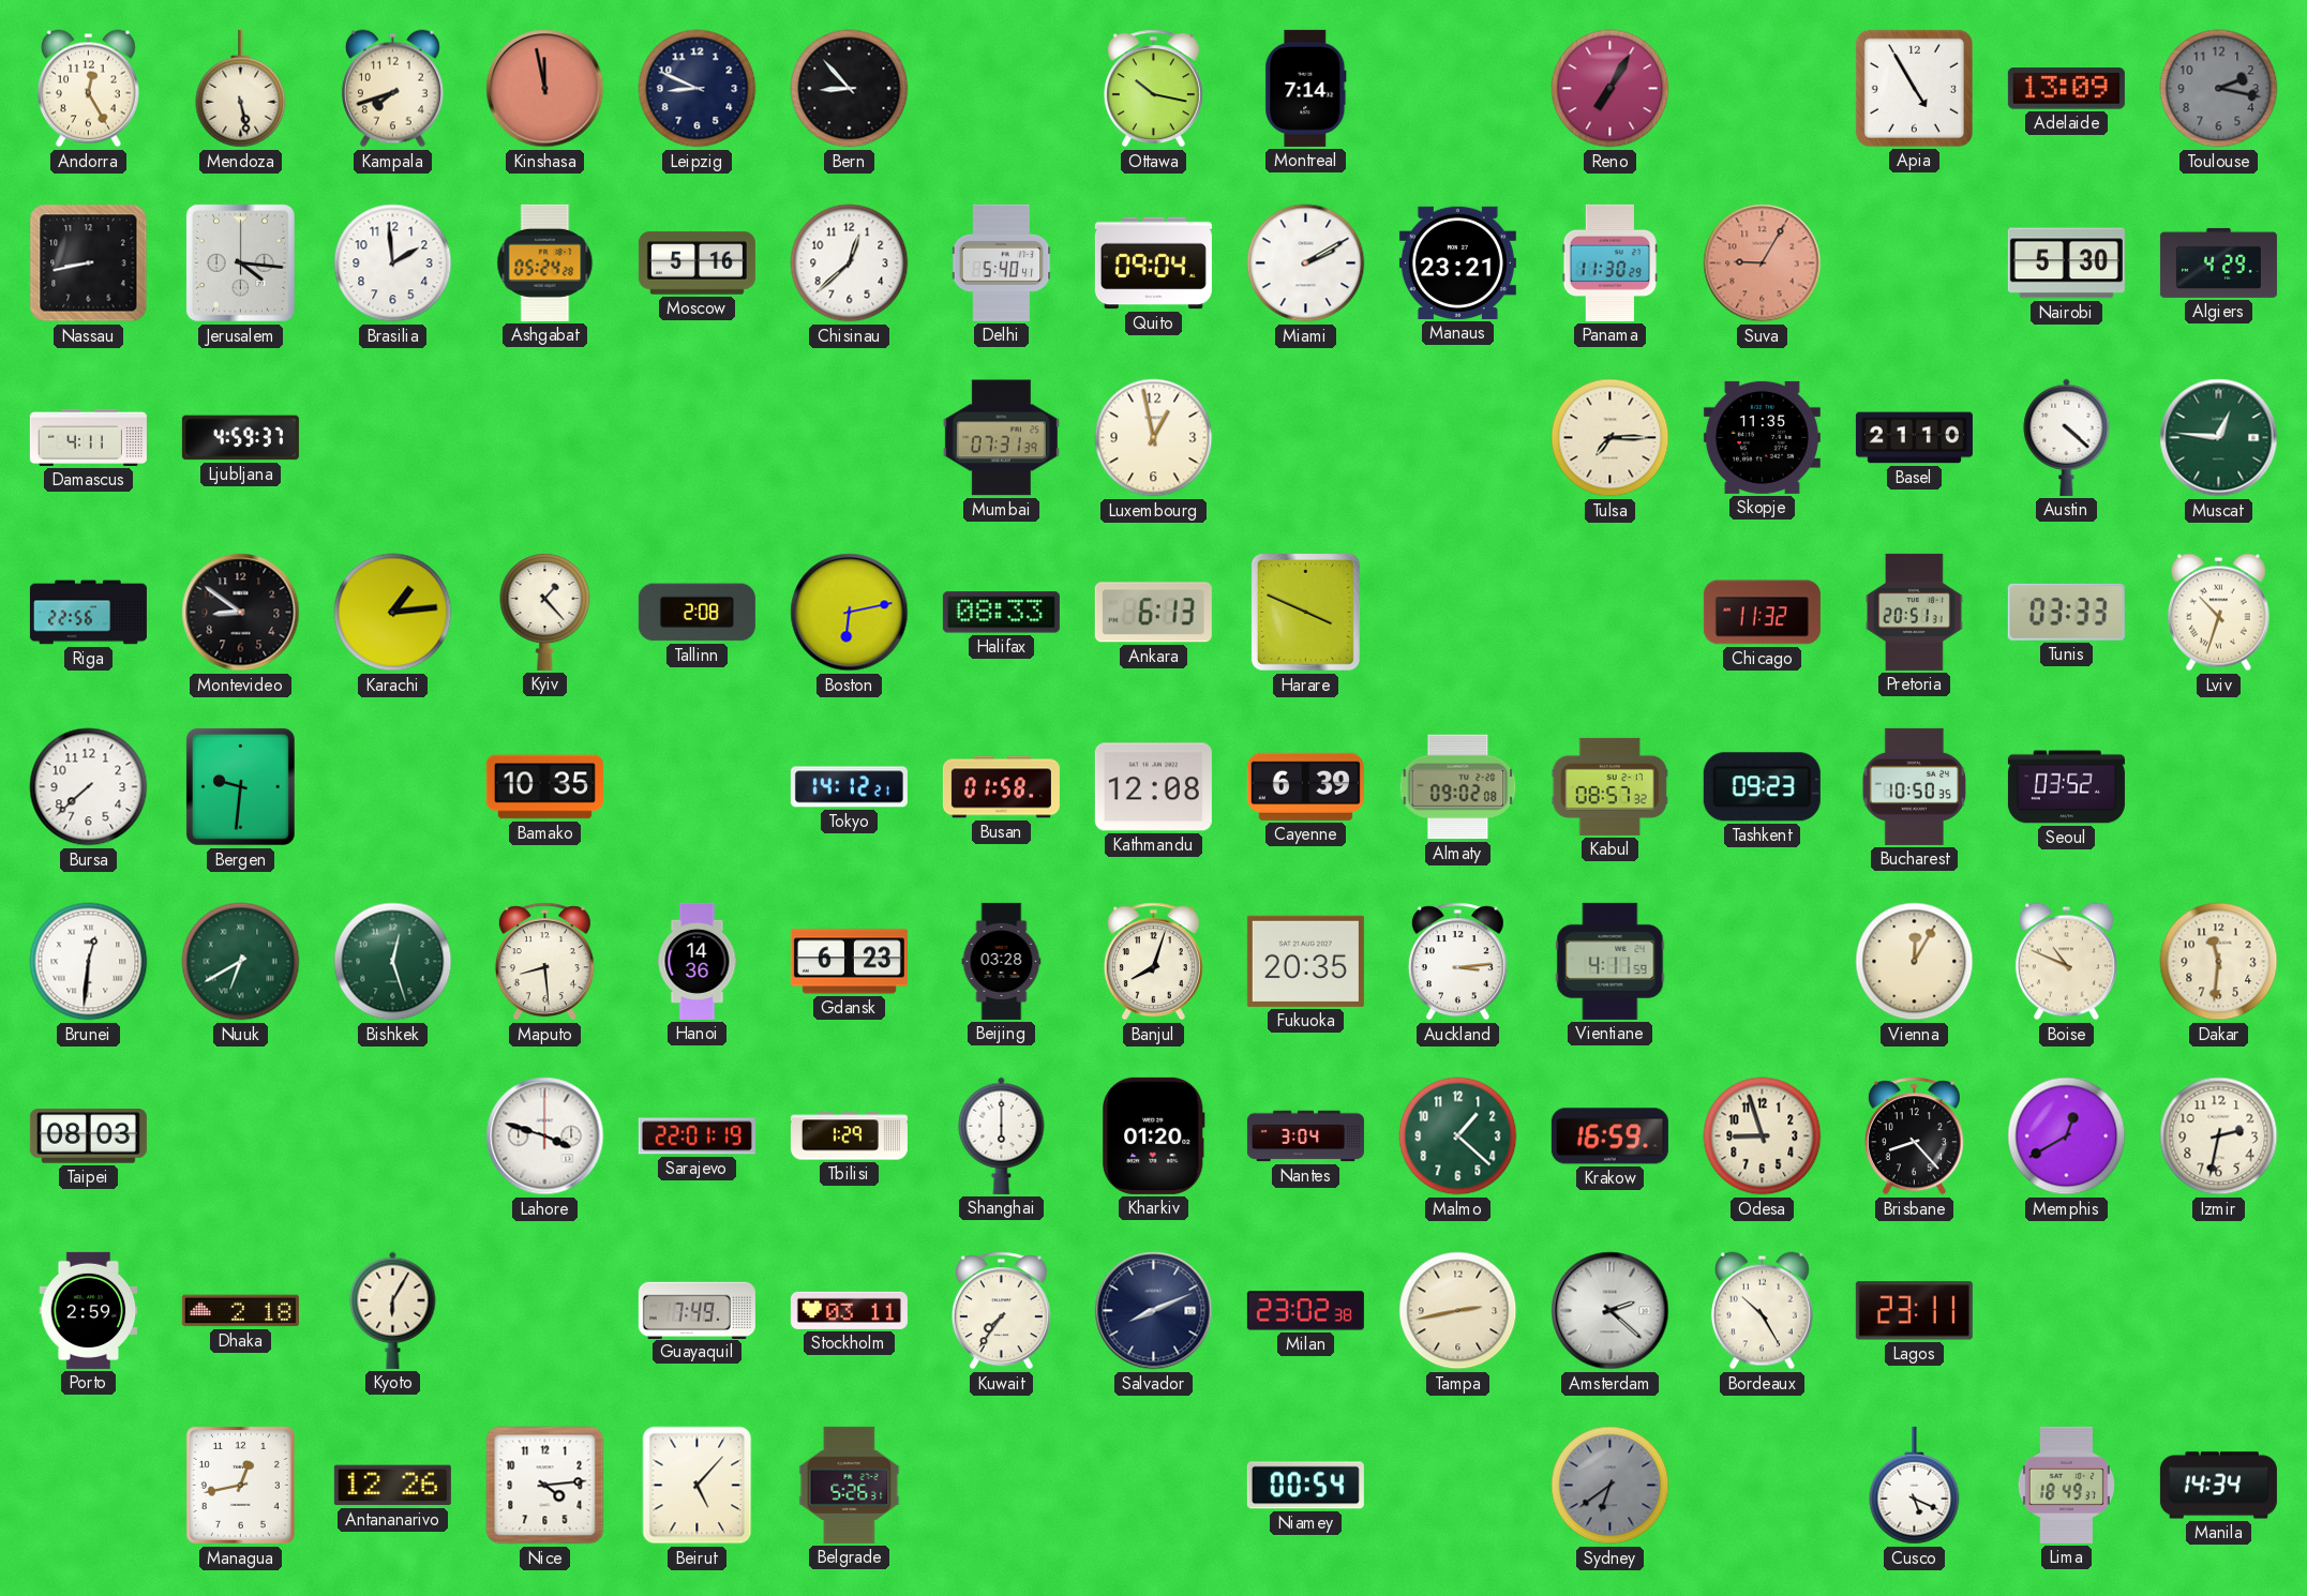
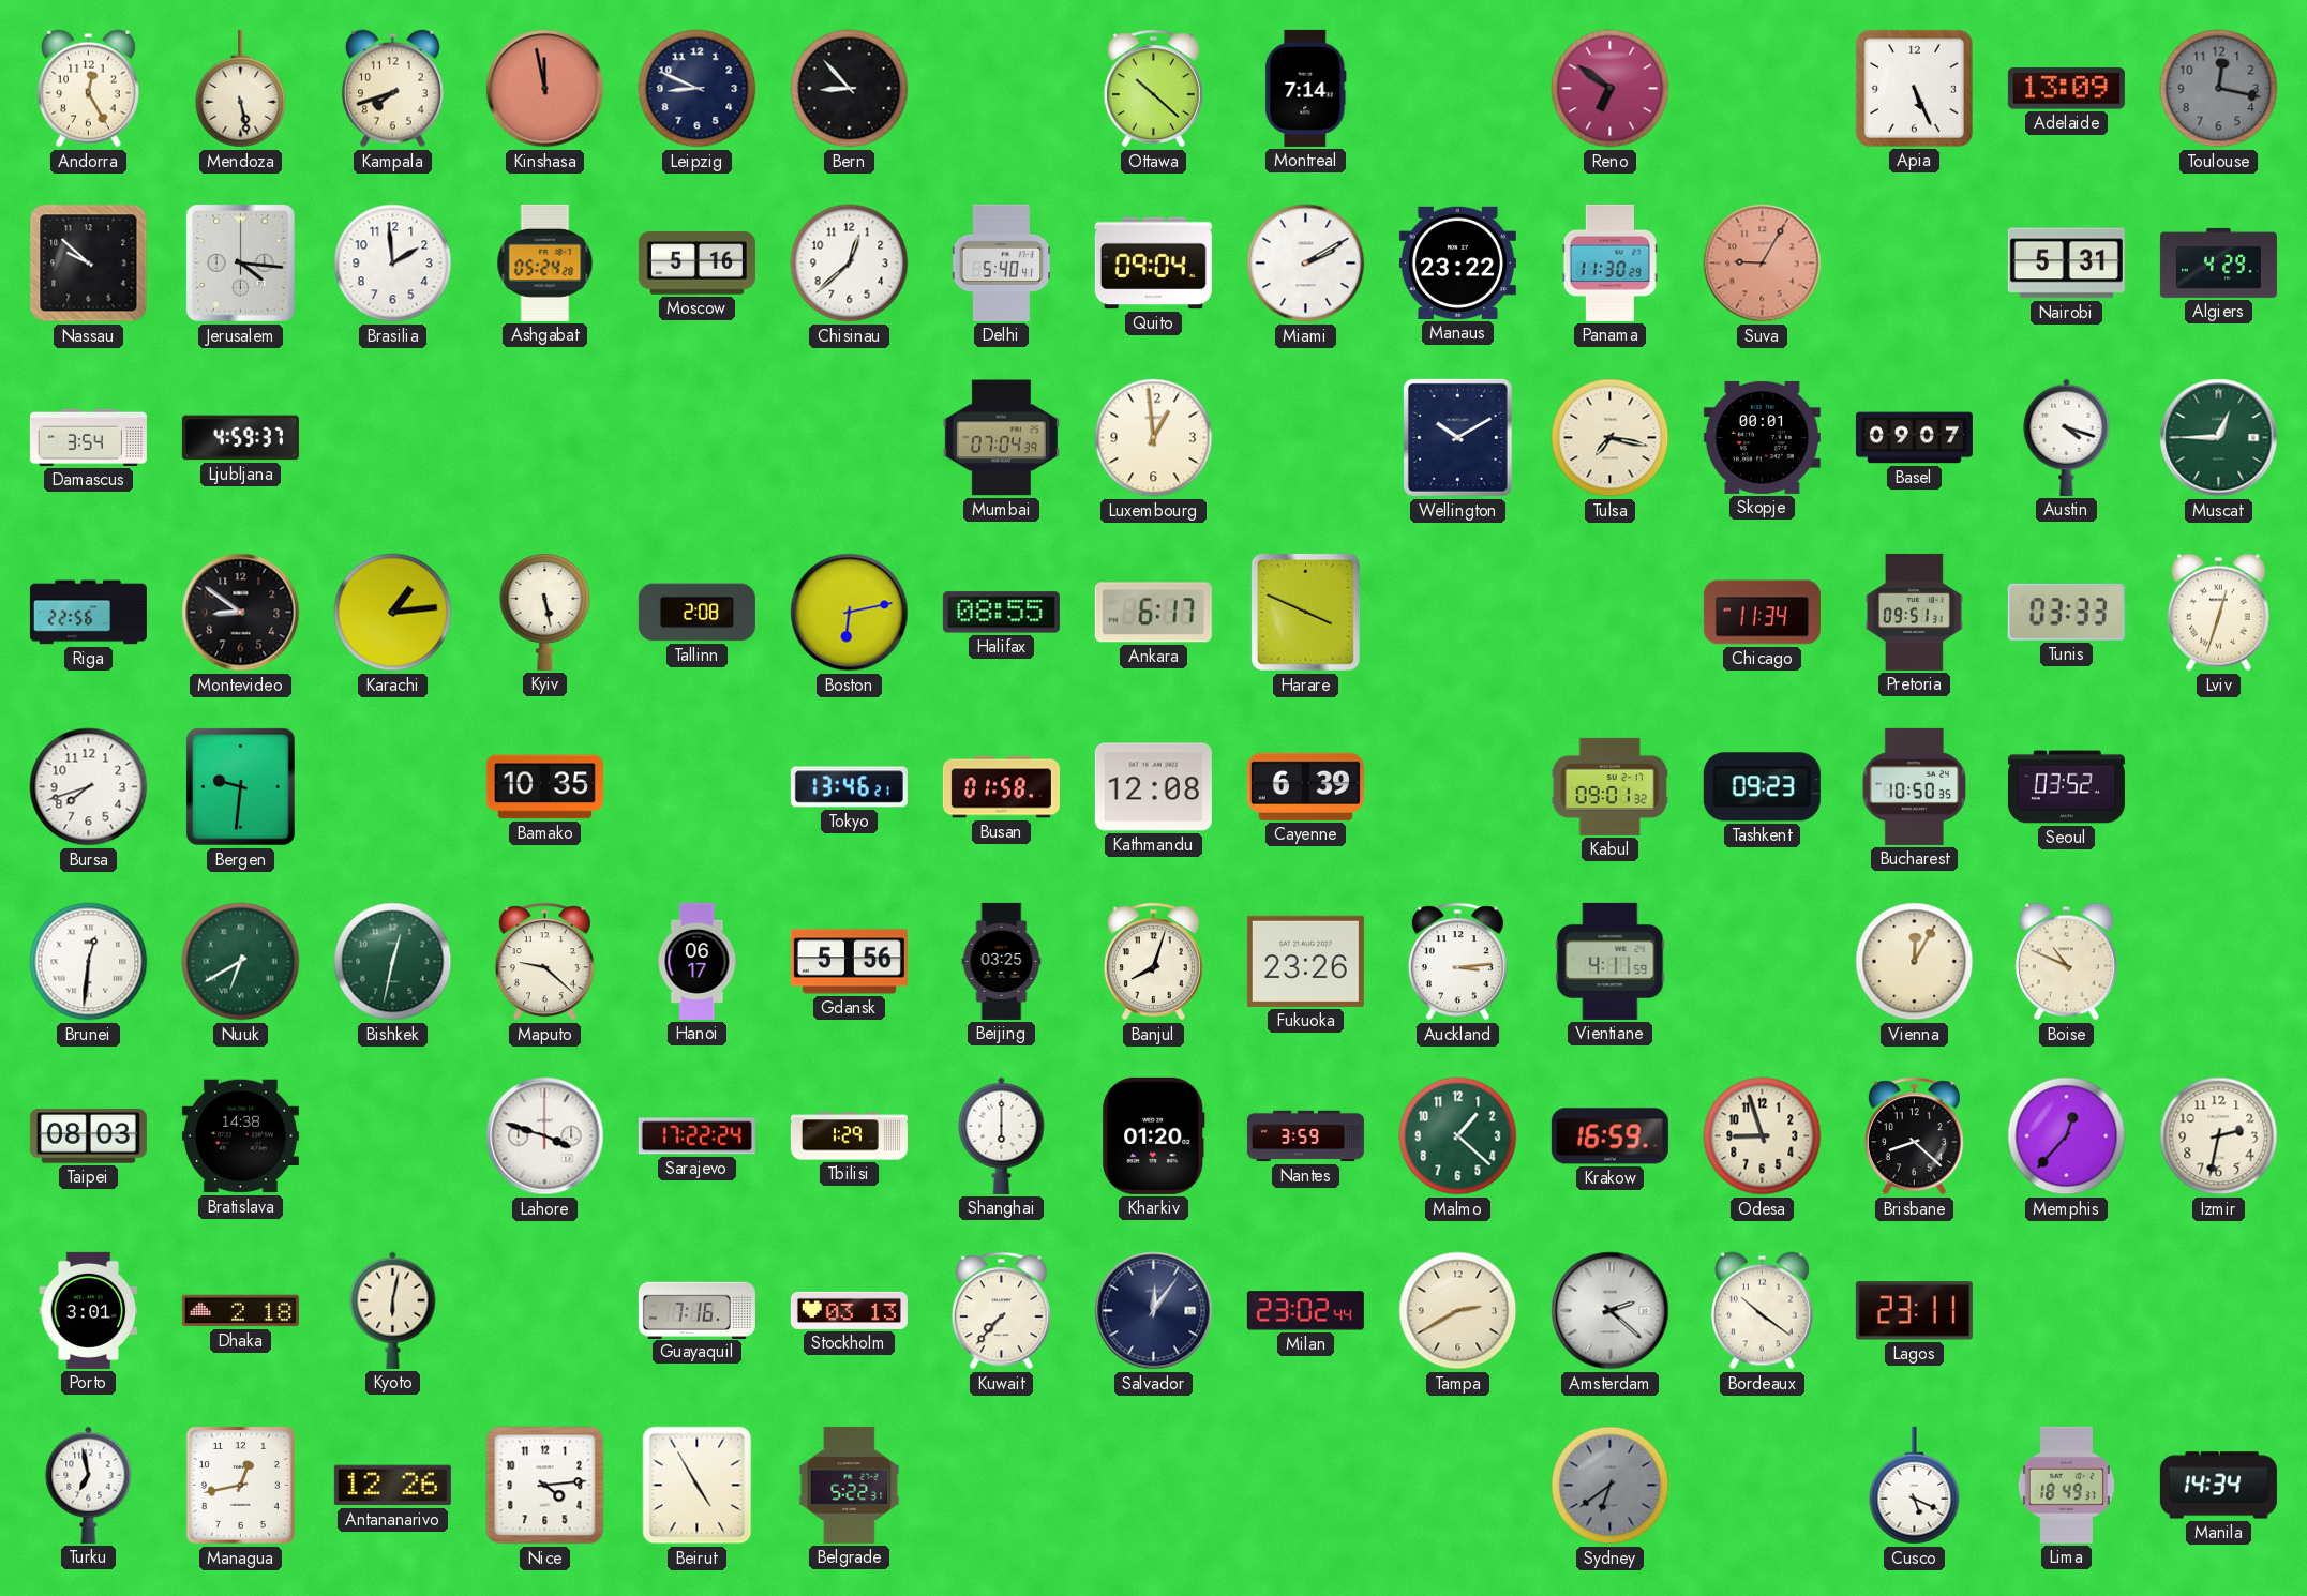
Ottawa: 10:17 -> 10:22 (1153, 89)
Reno: 7:05 -> 6:51 (1611, 89)
Apia: 4:55 -> 5:26 (1914, 88)
Toulouse: 2:17 -> 12:17 (2219, 89)
Nassau: 8:43 -> 9:52 (89, 264)
Manaus: 23:21 -> 23:22 (1457, 262)
Nairobi: 5:30 -> 5:31 (2066, 264)
Damascus: 4:11 -> 3:54 (88, 437)
Mumbai: 07:31 -> 07:04 (1001, 438)
Luxembourg: 12:58 -> 12:59 (1154, 438)
Wellington: none -> 10:10 (1457, 437)
Tulsa: 7:15 -> 7:17 (1611, 438)
Skopje: 11:35 -> 00:01 (1762, 437)
Basel: 21:10 -> 09:07 (1914, 438)
Austin: 4:22 -> 4:18 (2067, 437)
Muscat: 12:46 -> 12:45 (2219, 438)
Kyiv: 1:23 -> 5:28 (545, 612)
Halifax: 08:33 -> 08:55 (1001, 613)
Ankara: 6:13 -> 6:17 (1153, 613)
Chicago: 11:32 -> 11:34 (1762, 613)
Pretoria: 20:51 -> 09:51 (1915, 612)
Lviv: 10:33 -> 12:33 (2218, 613)
Bursa: 7:38 -> 7:42 (89, 787)
Tokyo: 14:12 -> 13:46 (849, 787)
Almaty: 09:02 -> none (1458, 787)
Kabul: 08:57 -> 09:01 (1609, 786)
Bishkek: 12:27 -> 12:32 (393, 962)
Maputo: 8:29 -> 9:22 (544, 962)
Hanoi: 14:36 -> 06:17 (698, 961)
Gdansk: 6:23 -> 5:56 (849, 962)
Beijing: 03:28 -> 03:25 (1002, 961)
Fukuoka: 20:35 -> 23:26 (1305, 961)
Dakar: 11:31 -> none (2219, 962)
Bratislava: none -> 14:38 (240, 1136)
Sarajevo: 22:01 -> 17:22 (696, 1136)
Nantes: 3:04 -> 3:59 (1305, 1136)
Brisbane: 8:23 -> 8:22 (1914, 1136)
Memphis: 12:40 -> 12:37 (2067, 1136)
Porto: 2:59 -> 3:01 (89, 1310)
Kyoto: 6:05 -> 6:02 (393, 1310)
Guayaquil: 7:49 -> 7:16 (696, 1310)
Stockholm: 03:11 -> 03:13 (849, 1310)
Kuwait: 7:36 -> 7:37 (1001, 1311)
Salvador: 8:11 -> 12:06 (1154, 1311)
Milan: 23:02:38 -> 23:02:44 (1305, 1311)
Tampa: 2:43 -> 2:40 (1458, 1311)
Bordeaux: 10:25 -> 10:21 (1762, 1311)
Turku: none -> 6:58 (89, 1485)
Beirut: 5:07 -> 4:55 (698, 1486)
Belgrade: 5:26 -> 5:22 (850, 1485)
Niamey: 00:54 -> none (1305, 1486)
